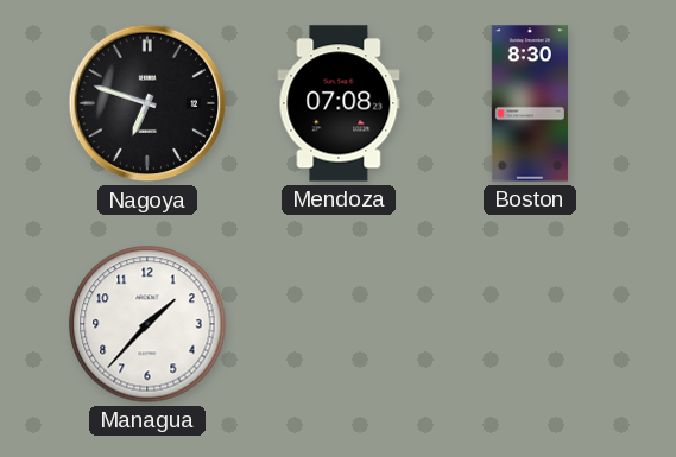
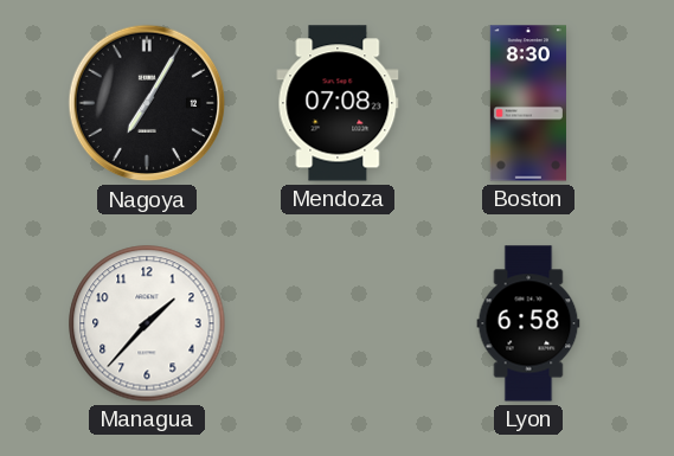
Nagoya: 6:48 -> 7:05 (147, 103)
Lyon: none -> 6:58 (528, 323)
